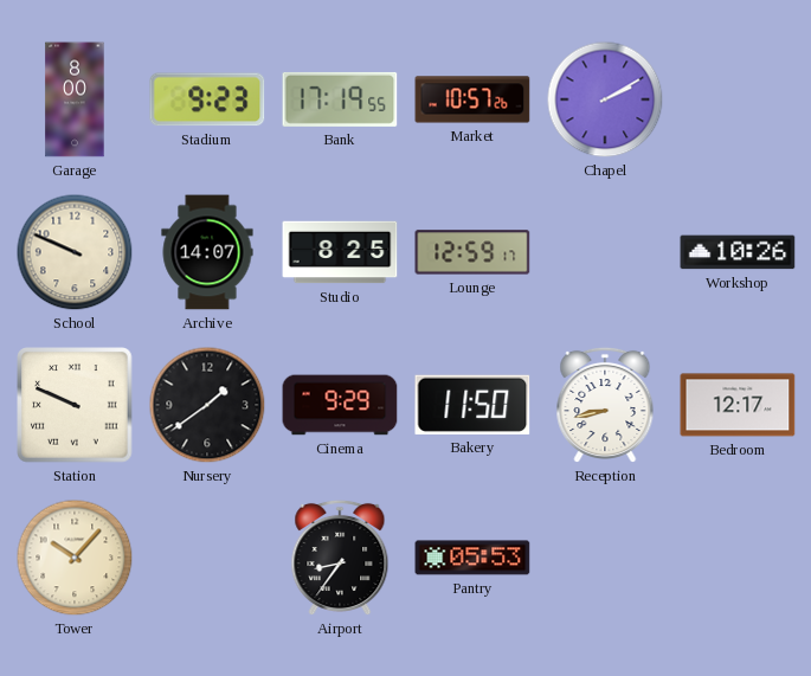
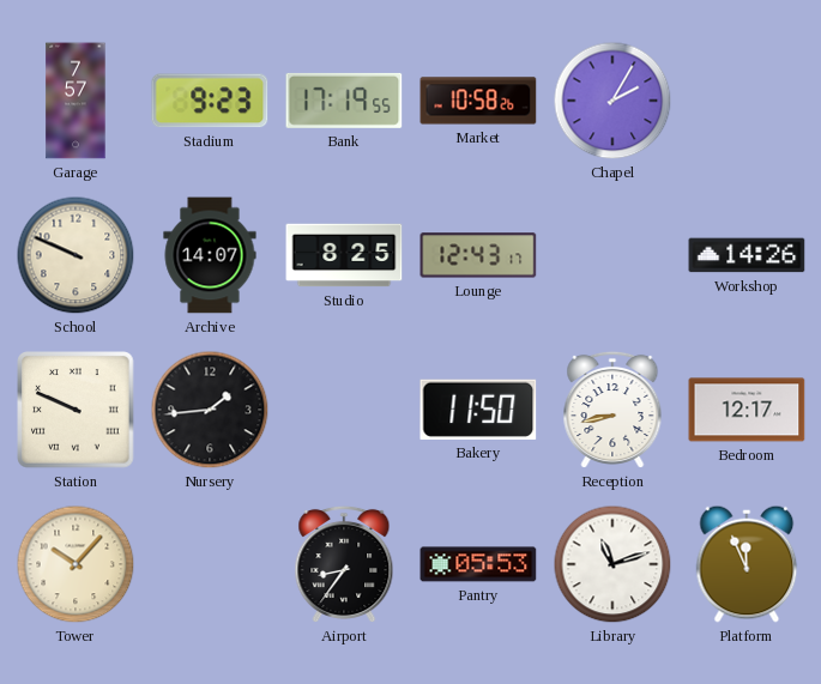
Garage: 8:00 -> 7:57 (76, 101)
Market: 10:57 -> 10:58 (478, 101)
Chapel: 2:10 -> 2:05 (612, 101)
Lounge: 12:59 -> 12:43 (478, 255)
Workshop: 10:26 -> 14:26 (747, 255)
Nursery: 1:39 -> 1:44 (210, 410)
Cinema: 9:29 -> none (340, 405)
Library: none -> 11:12 (612, 564)
Platform: none -> 11:56 (747, 564)
